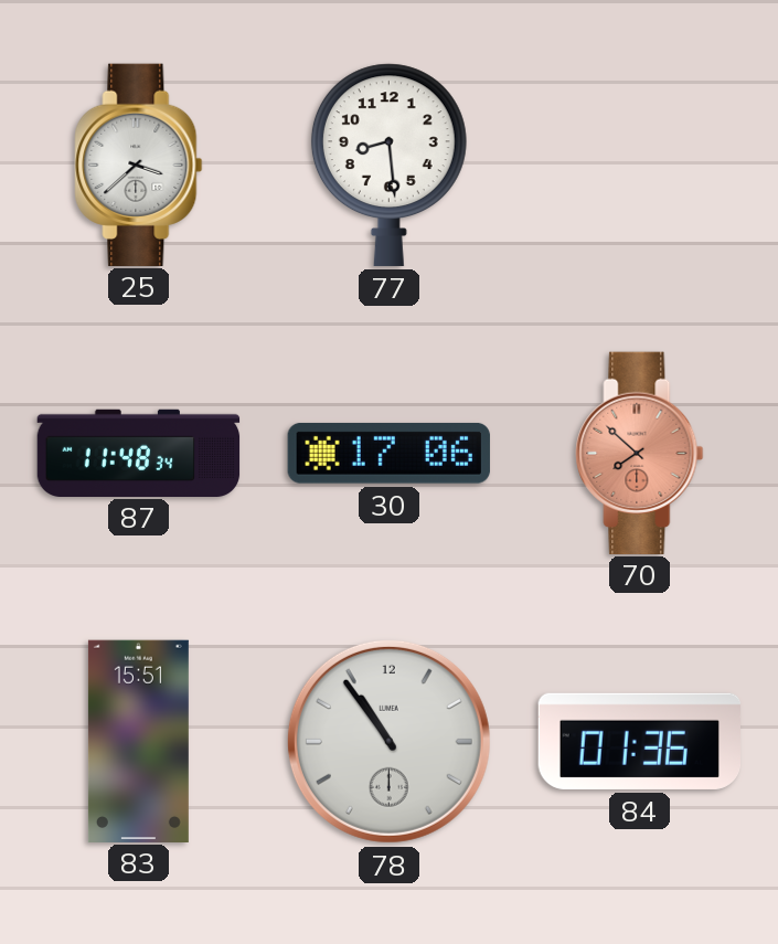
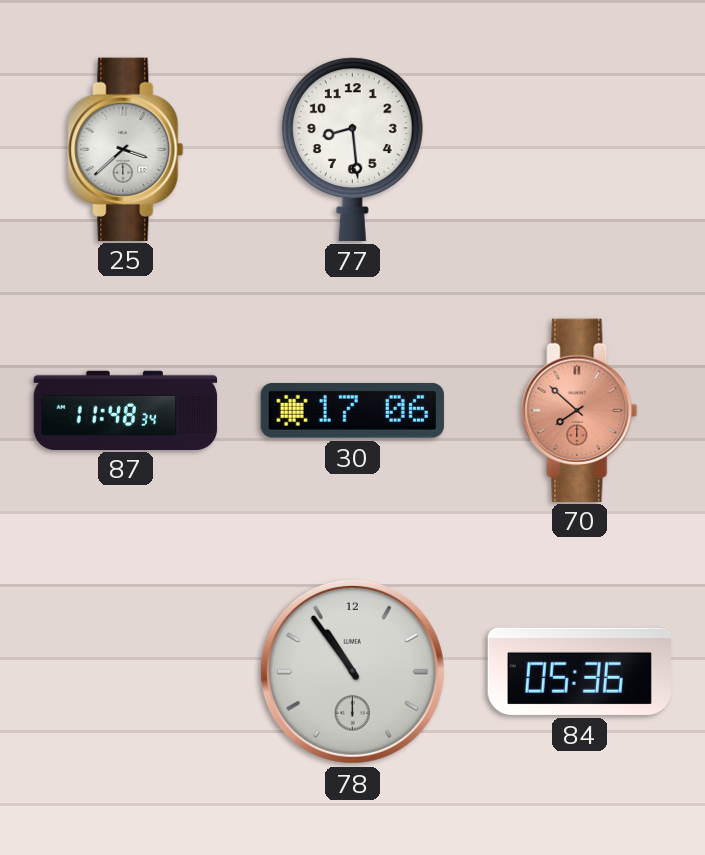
83: 15:51 -> none (138, 741)
84: 01:36 -> 05:36 (579, 671)
